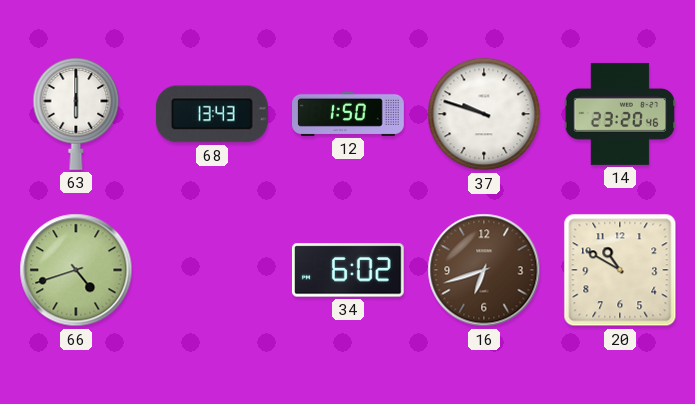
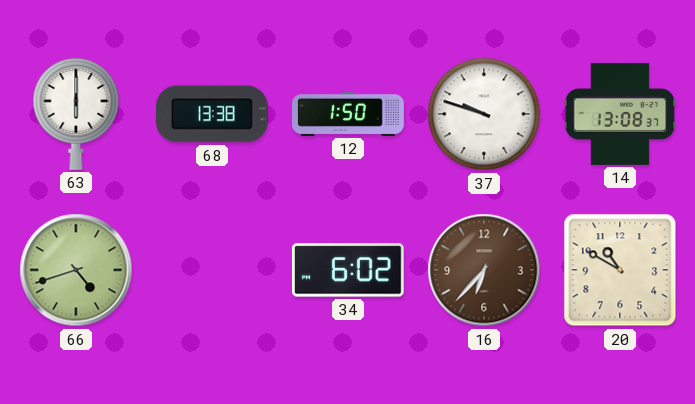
68: 13:43 -> 13:38 (212, 114)
14: 23:20 -> 13:08 (619, 114)
16: 6:42 -> 6:37 (484, 270)
